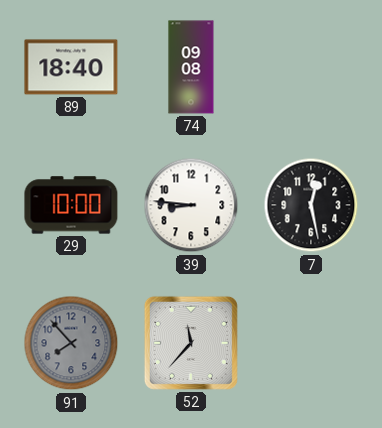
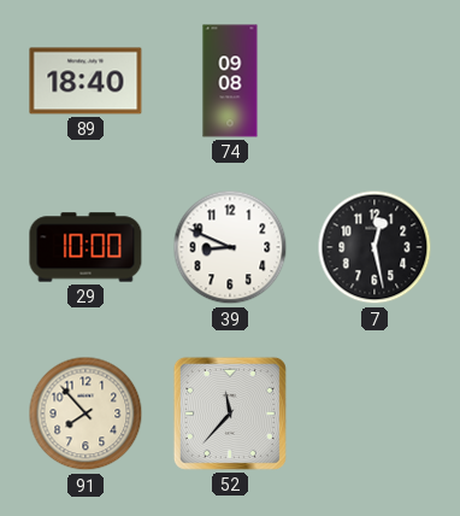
39: 8:46 -> 8:49 (230, 247)
91 dial: grey -> cream (85, 414)
